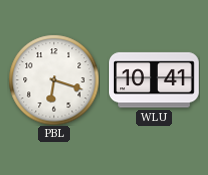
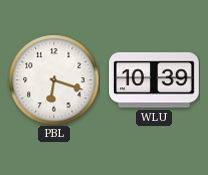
WLU: 10:41 -> 10:39 (154, 80)
